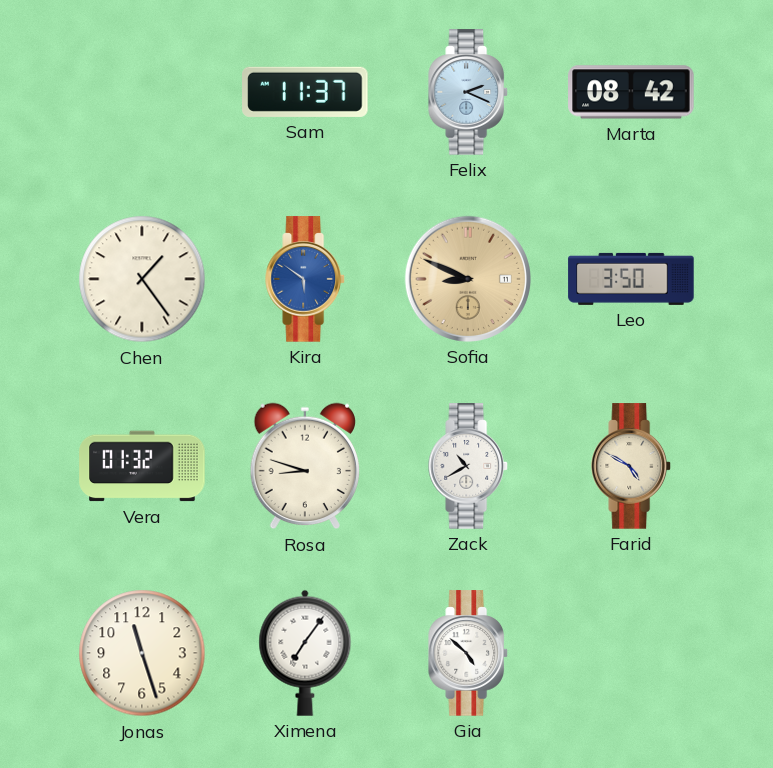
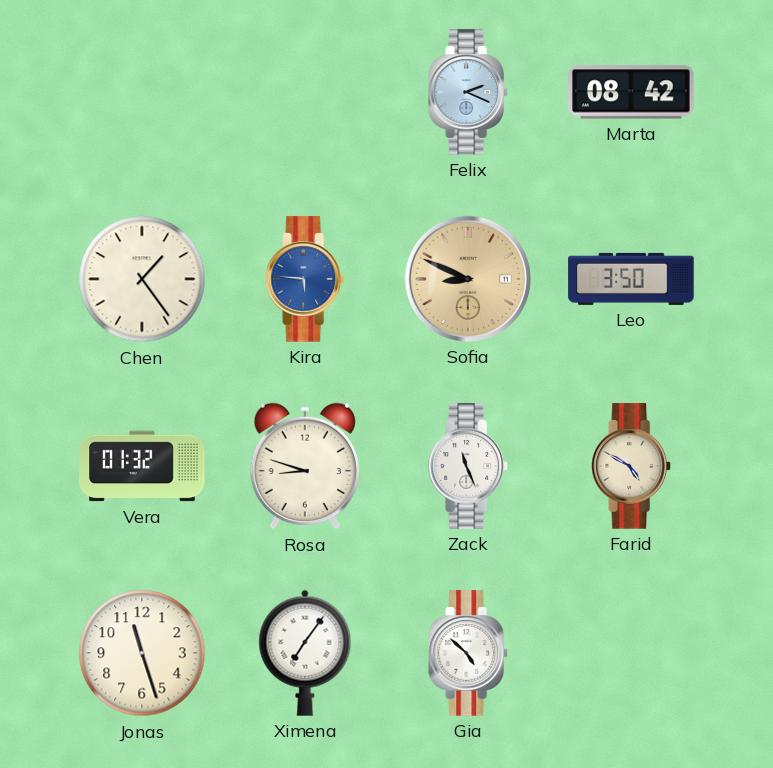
Sam: 11:37 -> none (305, 92)
Kira: 5:51 -> 5:46 (306, 279)
Zack: 10:40 -> 11:26 (469, 466)
